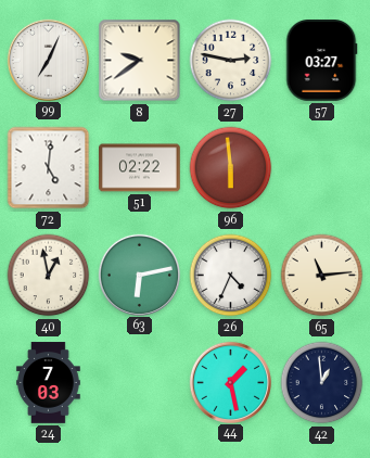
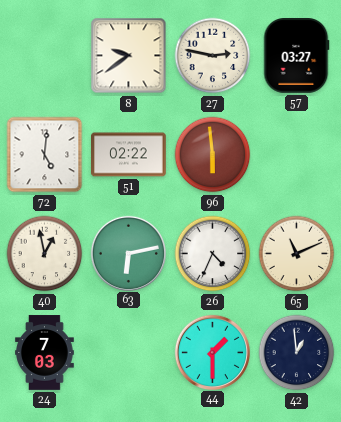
99: 7:04 -> none (48, 60)
65: 11:14 -> 11:11 (297, 254)
44: 1:28 -> 1:30 (212, 352)
